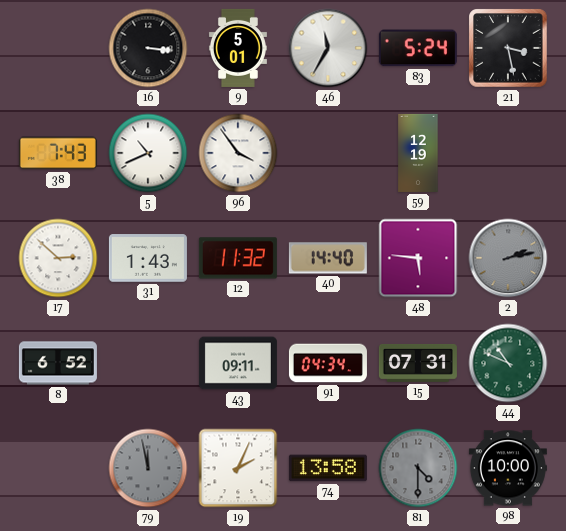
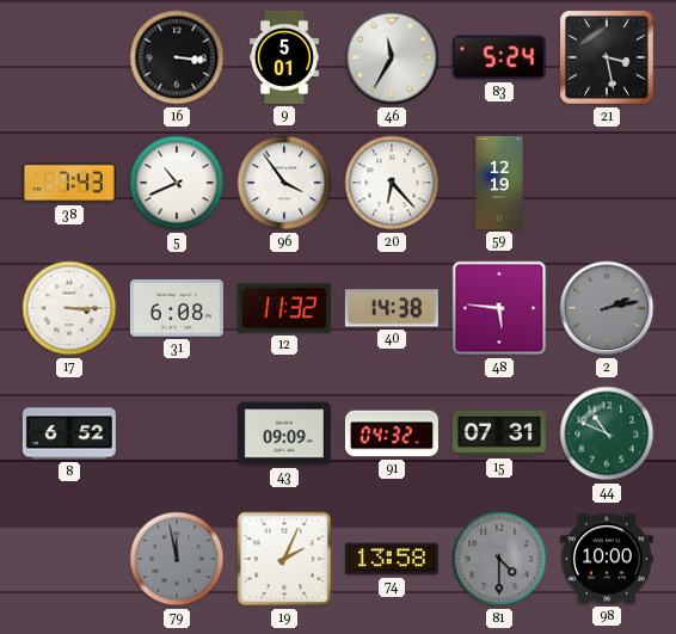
20: none -> 6:23 (392, 183)
17: 2:52 -> 3:15 (69, 308)
31: 1:43 -> 6:08 (177, 308)
40: 14:40 -> 14:38 (392, 308)
43: 09:11 -> 09:09 (284, 433)
91: 04:34 -> 04:32 (392, 433)
